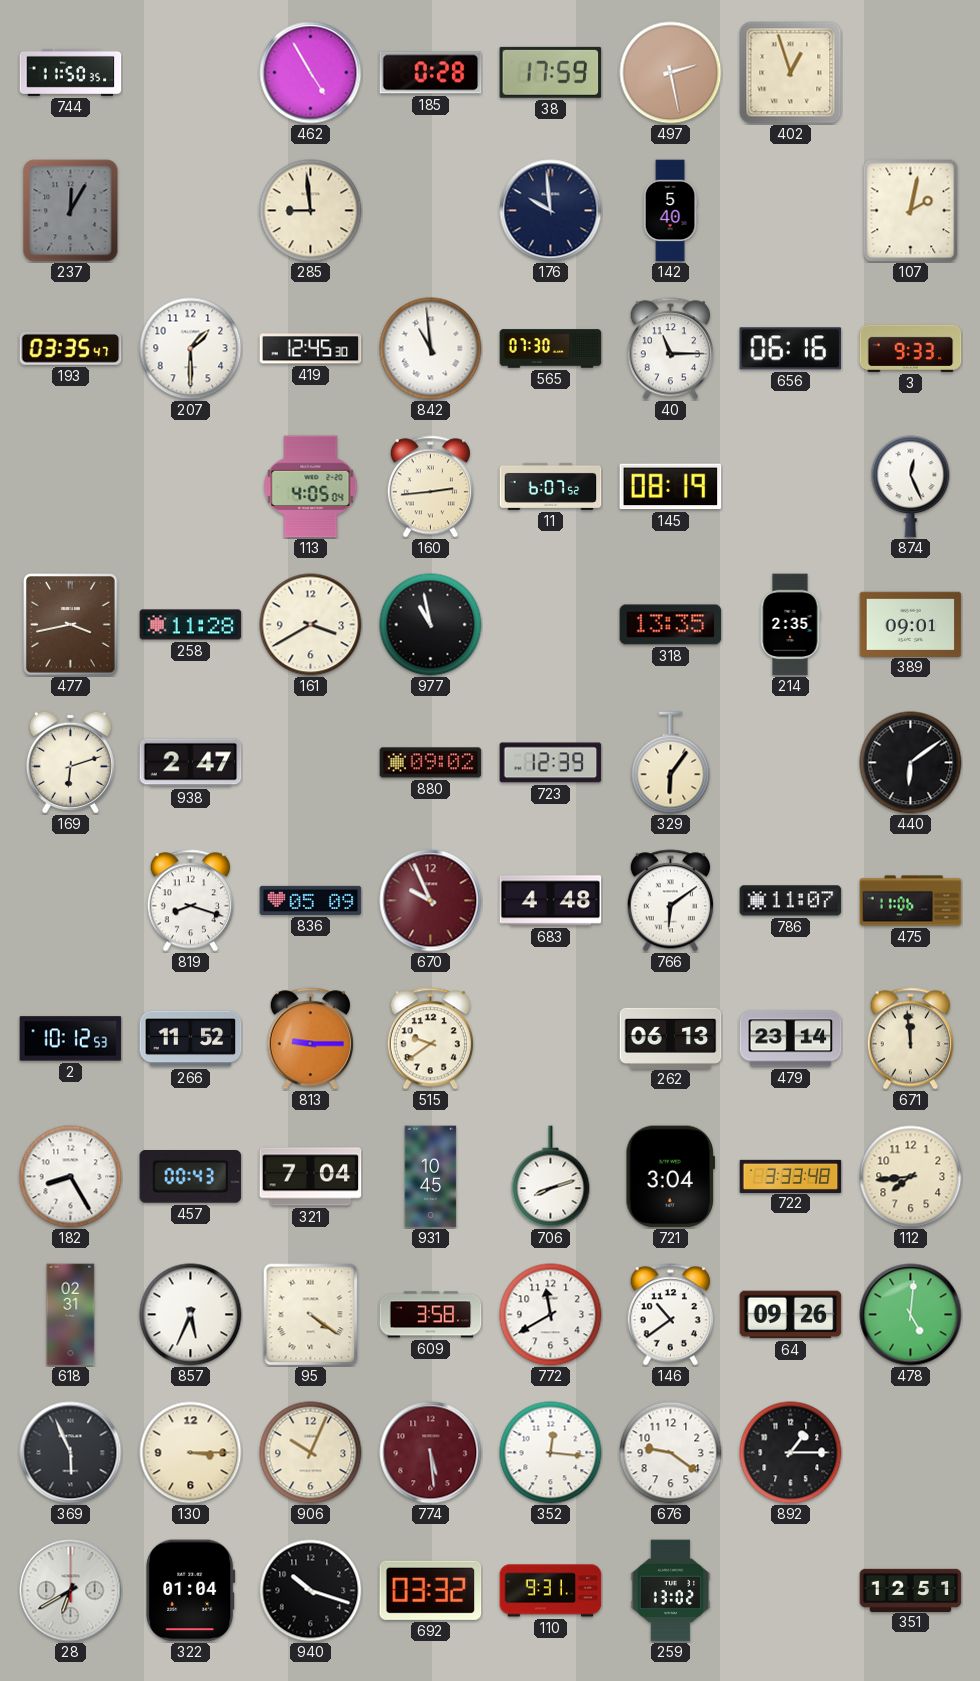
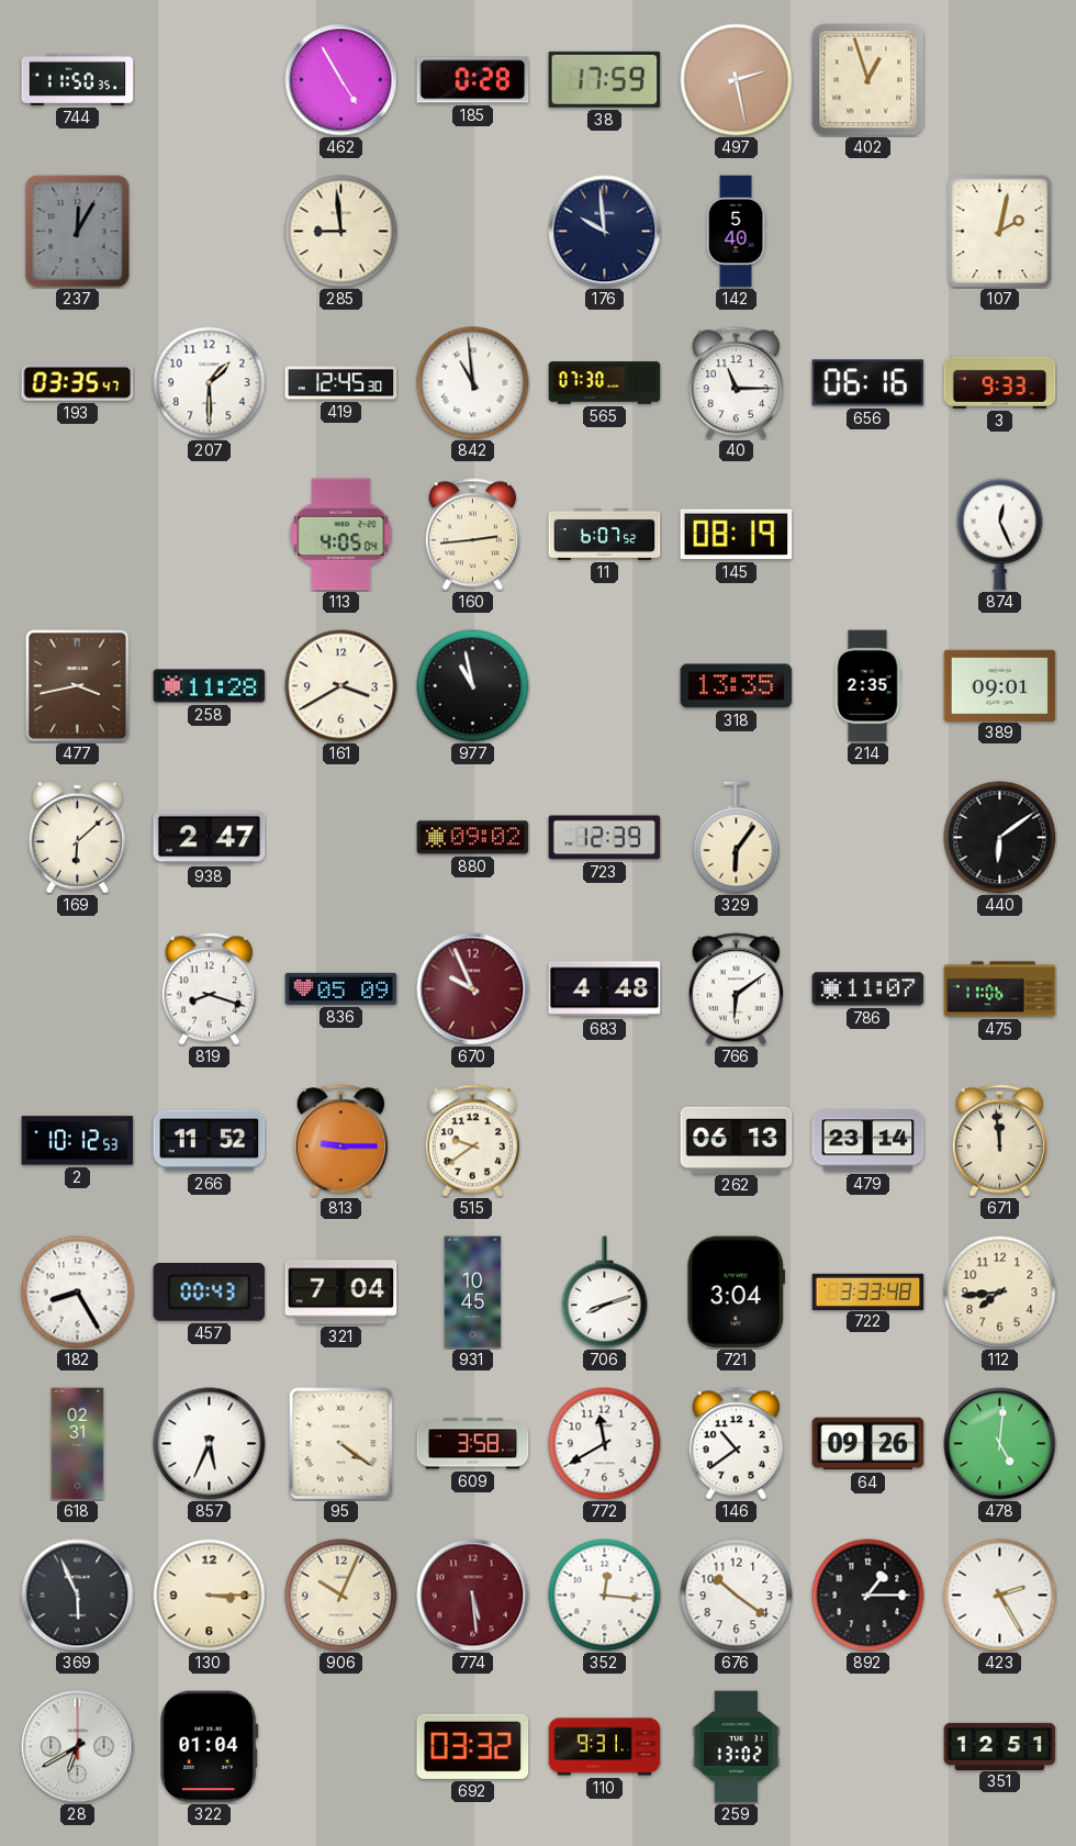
169: 6:12 -> 6:08 (77, 837)
676: 9:21 -> 10:21 (737, 1596)
423: none -> 2:25 (1000, 1596)
940: 10:18 -> none (311, 1591)
